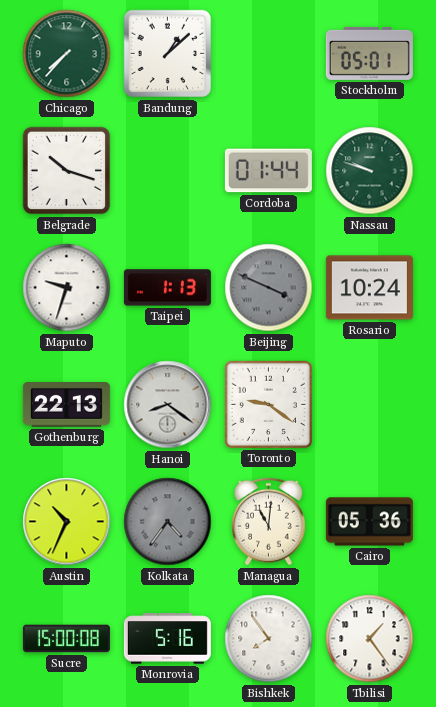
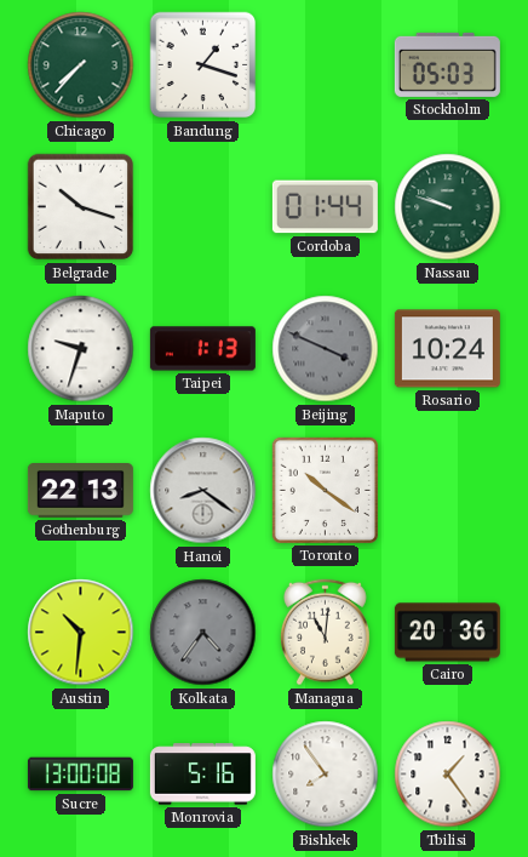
Bandung: 1:08 -> 1:18 (203, 65)
Stockholm: 05:01 -> 05:03 (447, 64)
Toronto: 9:21 -> 10:21 (325, 490)
Austin: 10:34 -> 10:31 (81, 633)
Cairo: 05:36 -> 20:36 (447, 633)
Sucre: 15:00 -> 13:00 (80, 775)
